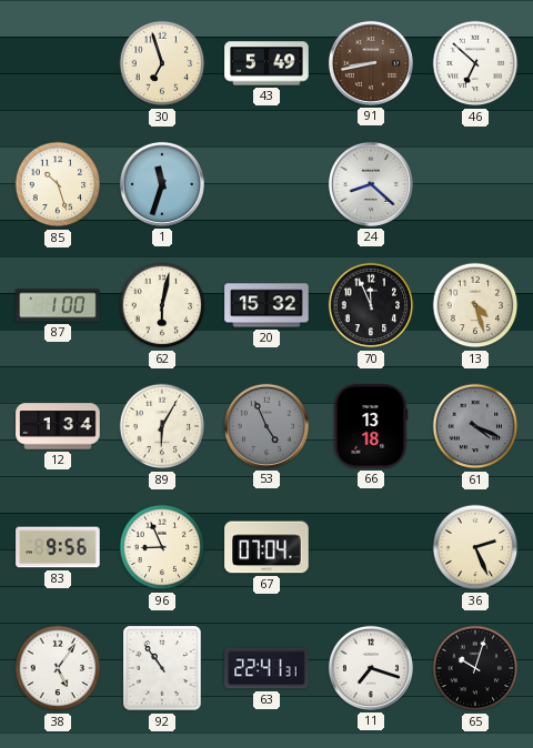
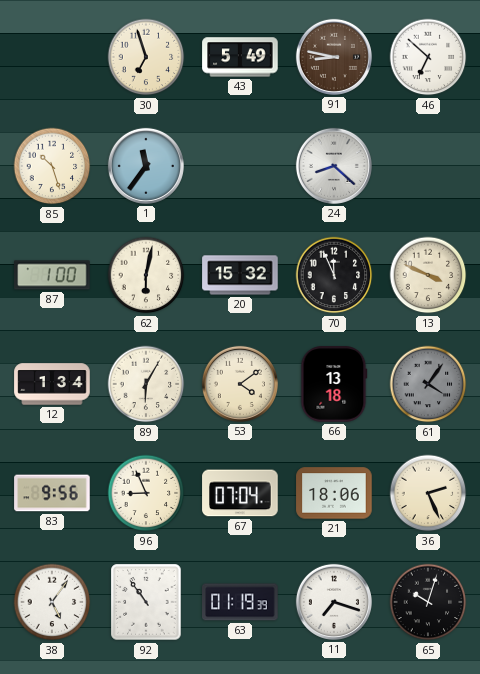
91: 8:43 -> 8:47 (334, 57)
1: 11:33 -> 11:36 (146, 166)
13: 4:27 -> 3:49 (428, 275)
53: 4:56 -> 4:09 (240, 384)
53 dial: grey -> cream (240, 384)
61: 4:19 -> 4:06 (428, 384)
21: none -> 18:06 (334, 493)
63: 22:41 -> 01:19 (240, 602)
